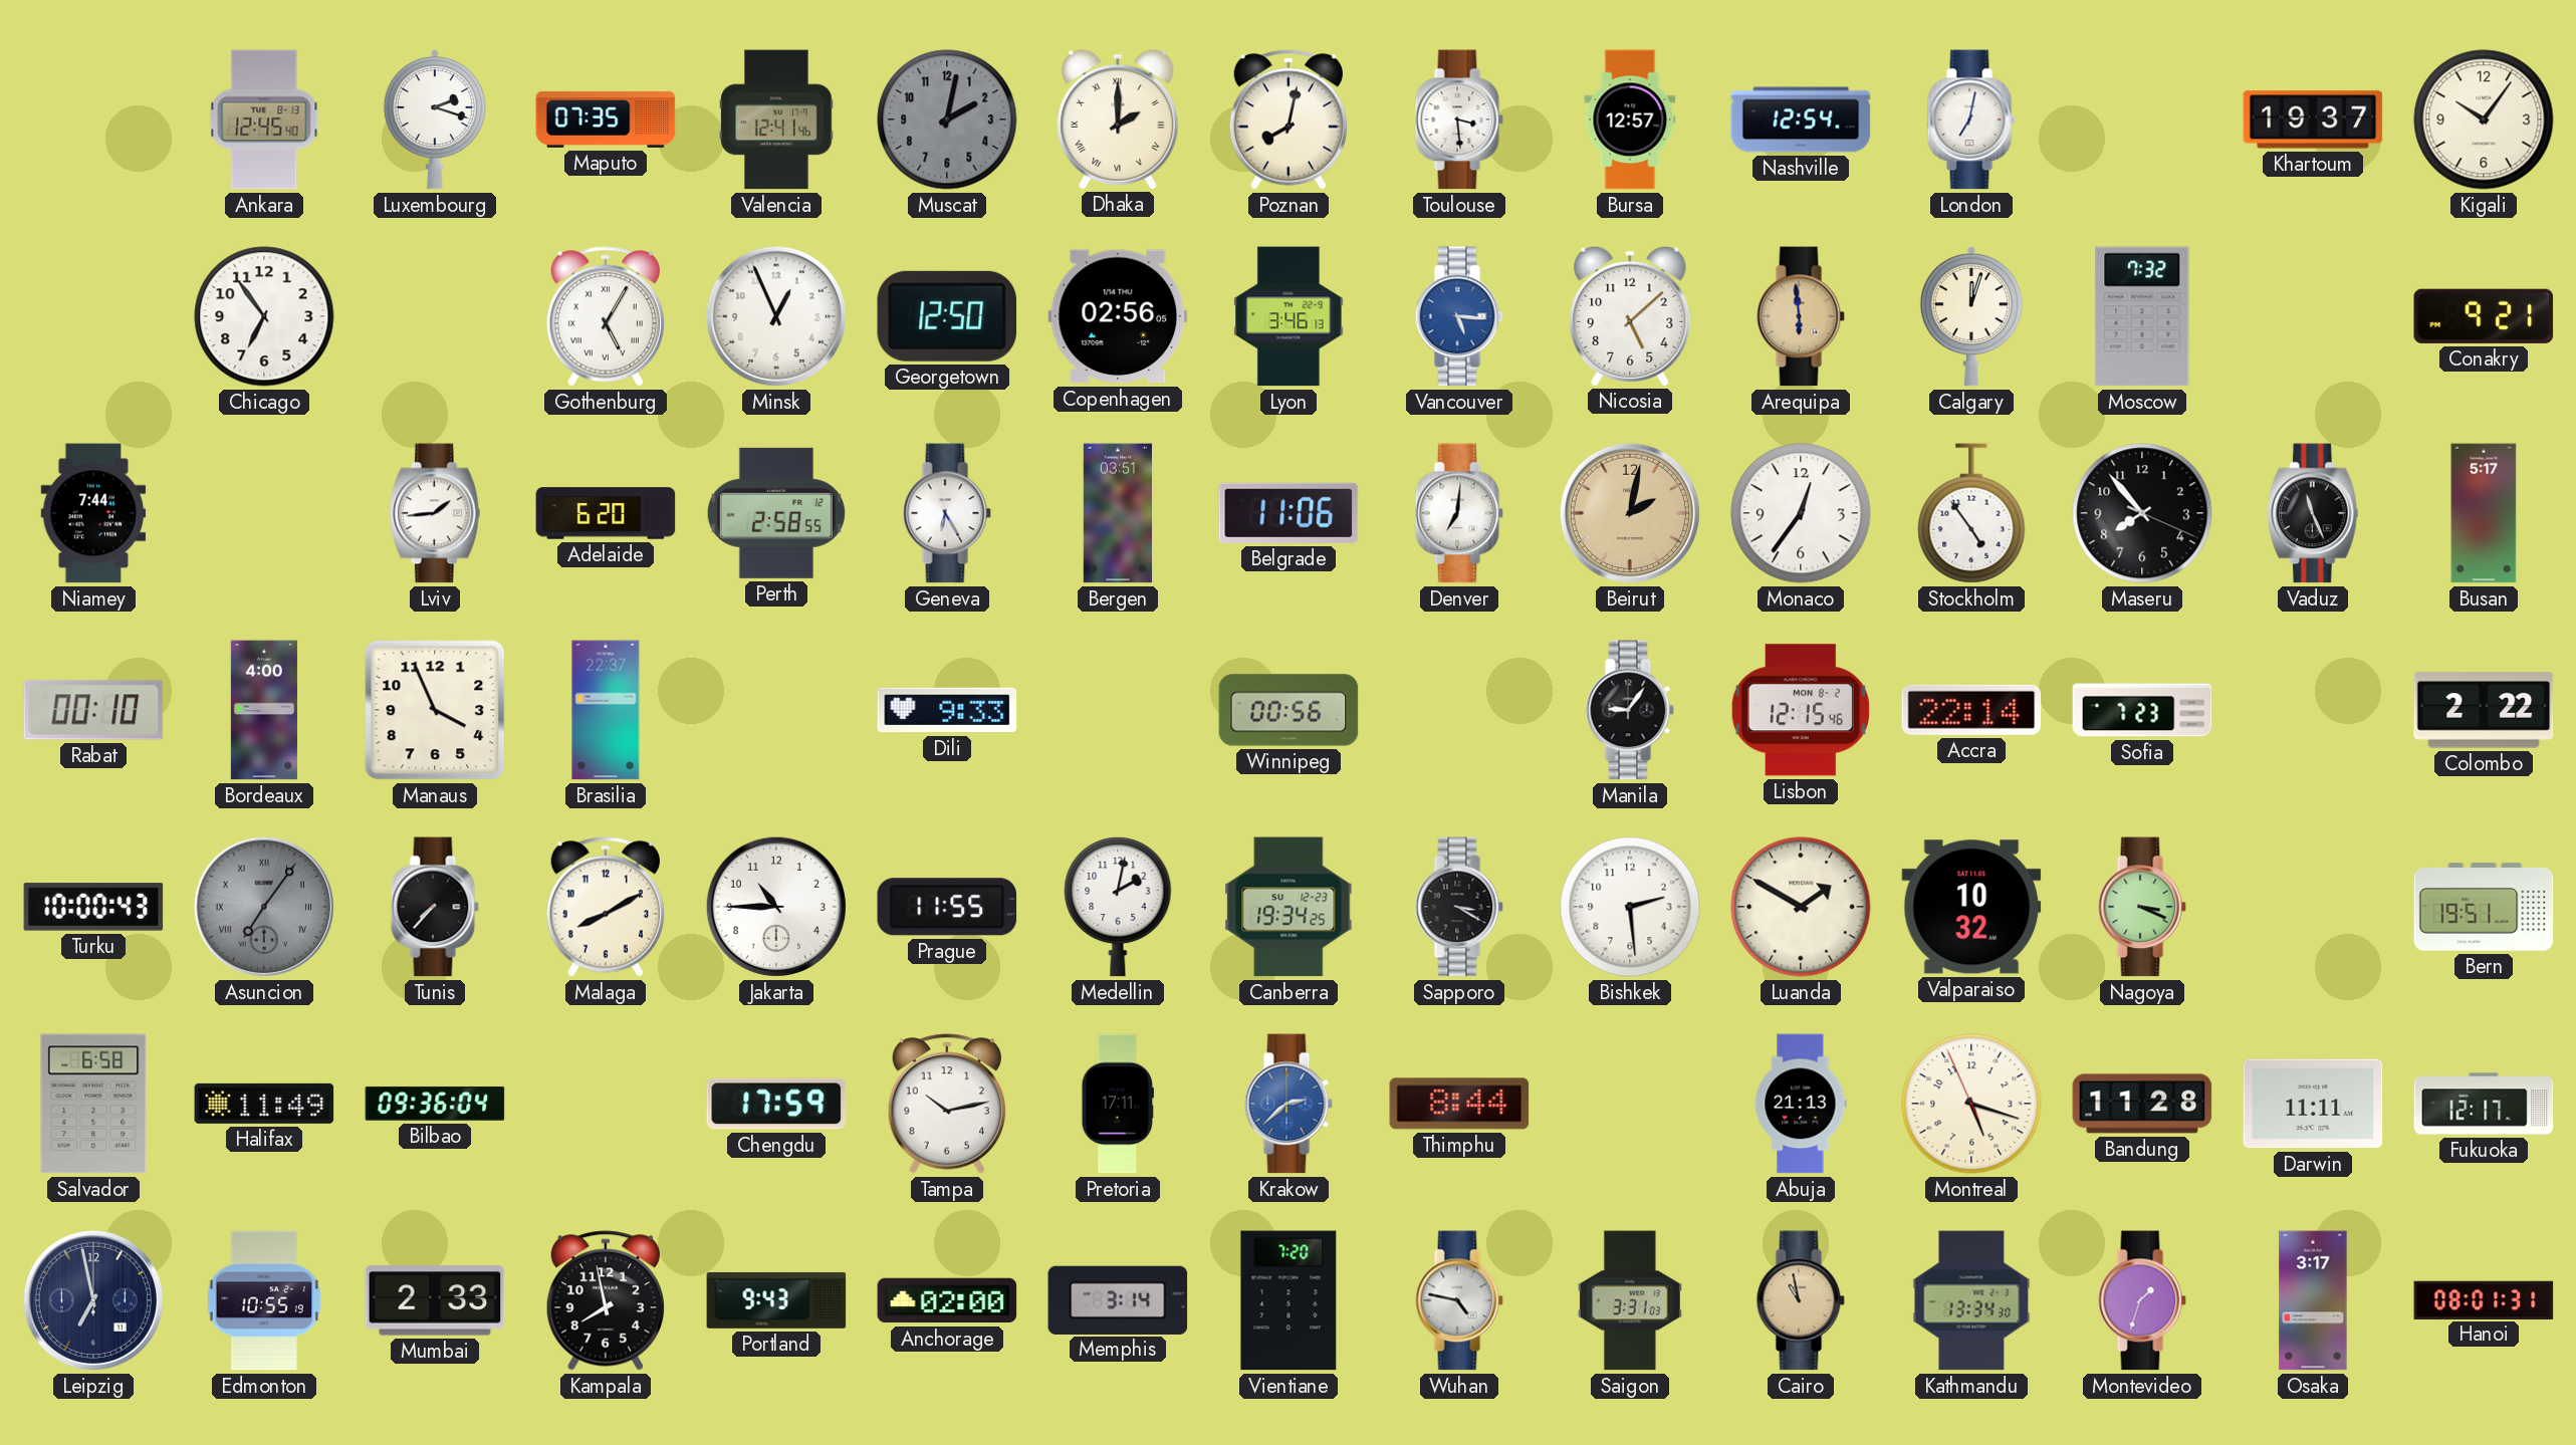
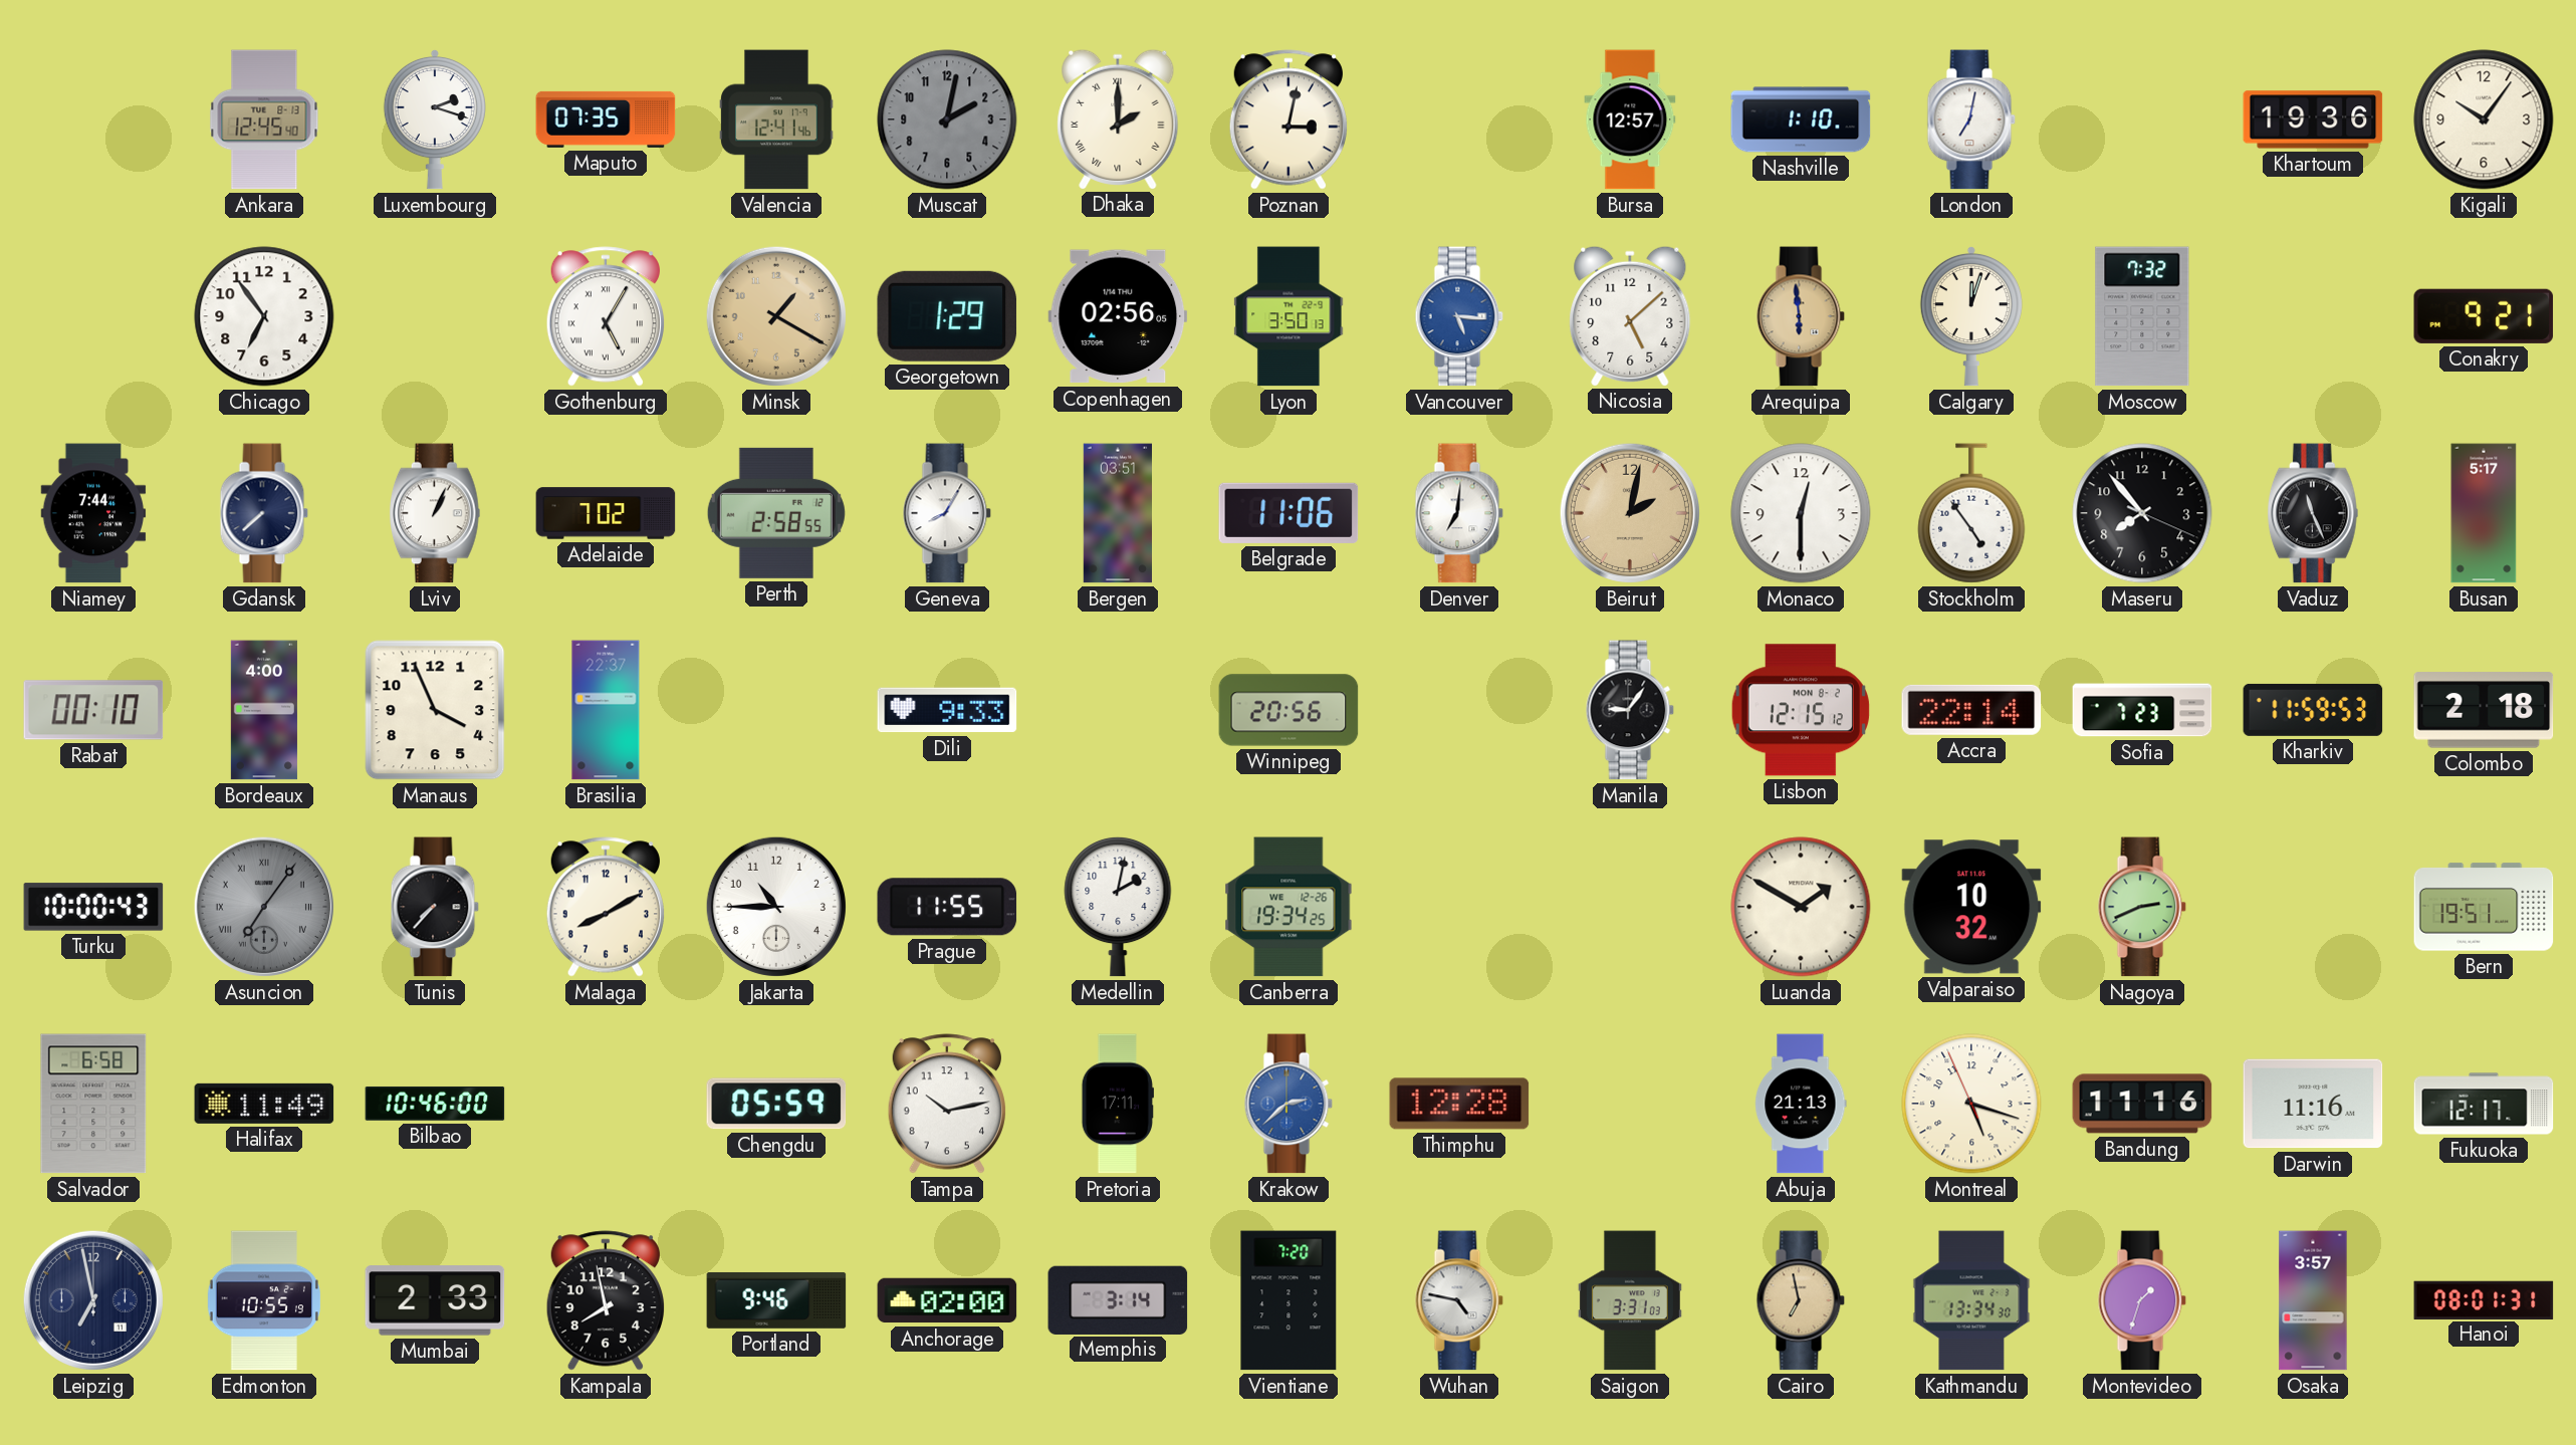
Poznan: 8:02 -> 3:02 (1289, 119)
Toulouse: 3:29 -> none (1459, 119)
Nashville: 12:54 -> 1:10 (1801, 119)
Khartoum: 19:37 -> 19:36 (2313, 119)
Minsk: 12:56 -> 1:20 (776, 316)
Minsk dial: white -> champagne (776, 316)
Georgetown: 12:50 -> 1:29 (947, 316)
Lyon: 3:46 -> 3:50 (1289, 316)
Gdansk: none -> 7:38 (264, 513)
Lviv: 1:44 -> 1:04 (435, 513)
Adelaide: 6:20 -> 7:02 (606, 513)
Geneva: 6:25 -> 8:05 (947, 513)
Monaco: 12:36 -> 12:30 (1801, 513)
Winnipeg: 00:56 -> 20:56 (1289, 710)
Lisbon: 12:15:46 -> 12:15:12 (1801, 710)
Kharkiv: none -> 11:59 (2313, 710)
Colombo: 2:22 -> 2:18 (2484, 710)
Canberra date: SU 12-23 -> WE 12-26 (1289, 907)
Sapporo: 3:20 -> none (1459, 907)
Bishkek: 2:29 -> none (1630, 907)
Nagoya: 3:19 -> 2:41 (2142, 907)
Bilbao: 09:36 -> 10:46 (435, 1104)
Chengdu: 17:59 -> 05:59 (776, 1104)
Thimphu: 8:44 -> 12:28 (1459, 1104)
Bandung: 11:28 -> 11:16 (2142, 1104)
Darwin: 11:11 -> 11:16 (2313, 1104)
Portland: 9:43 -> 9:46 (776, 1300)
Cairo: 10:58 -> 6:58 (1801, 1300)
Osaka: 3:17 -> 3:57 (2313, 1300)
